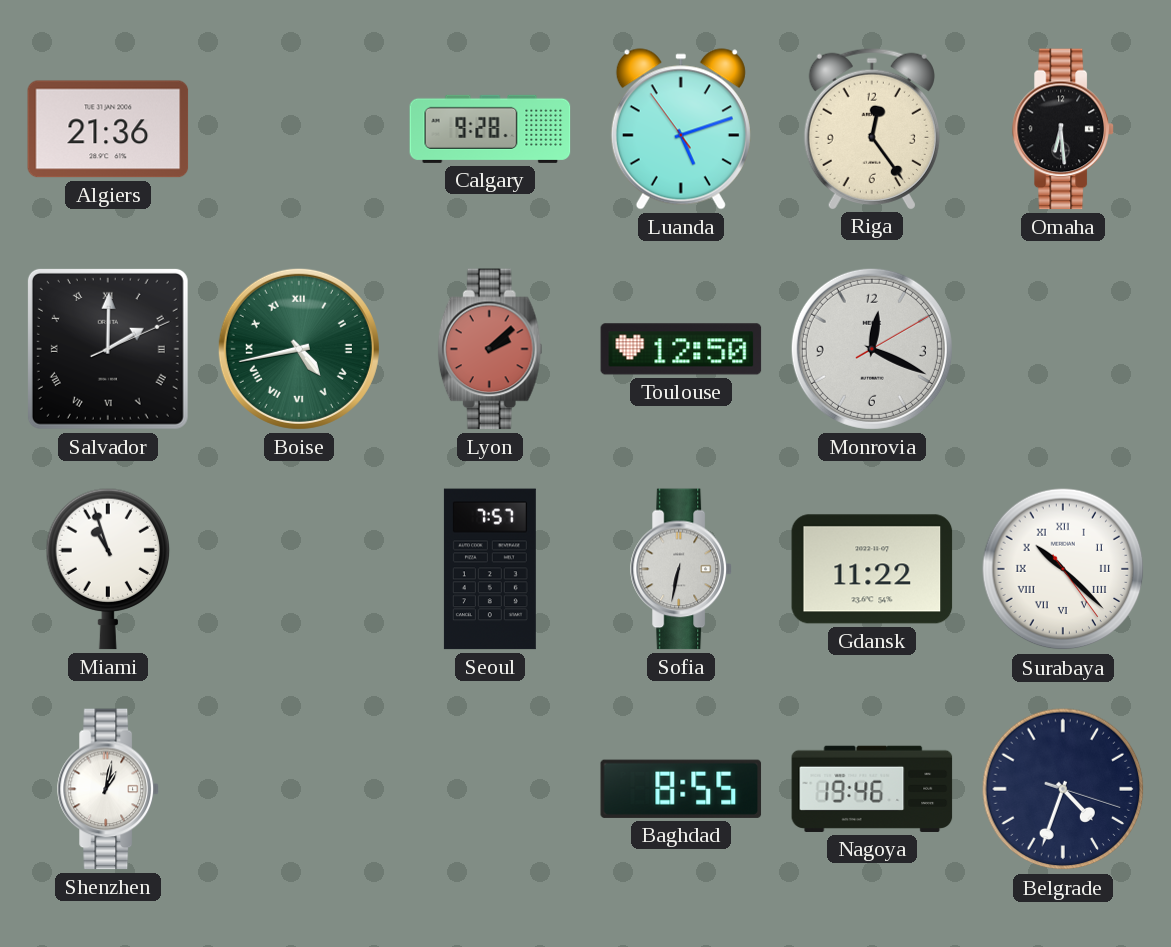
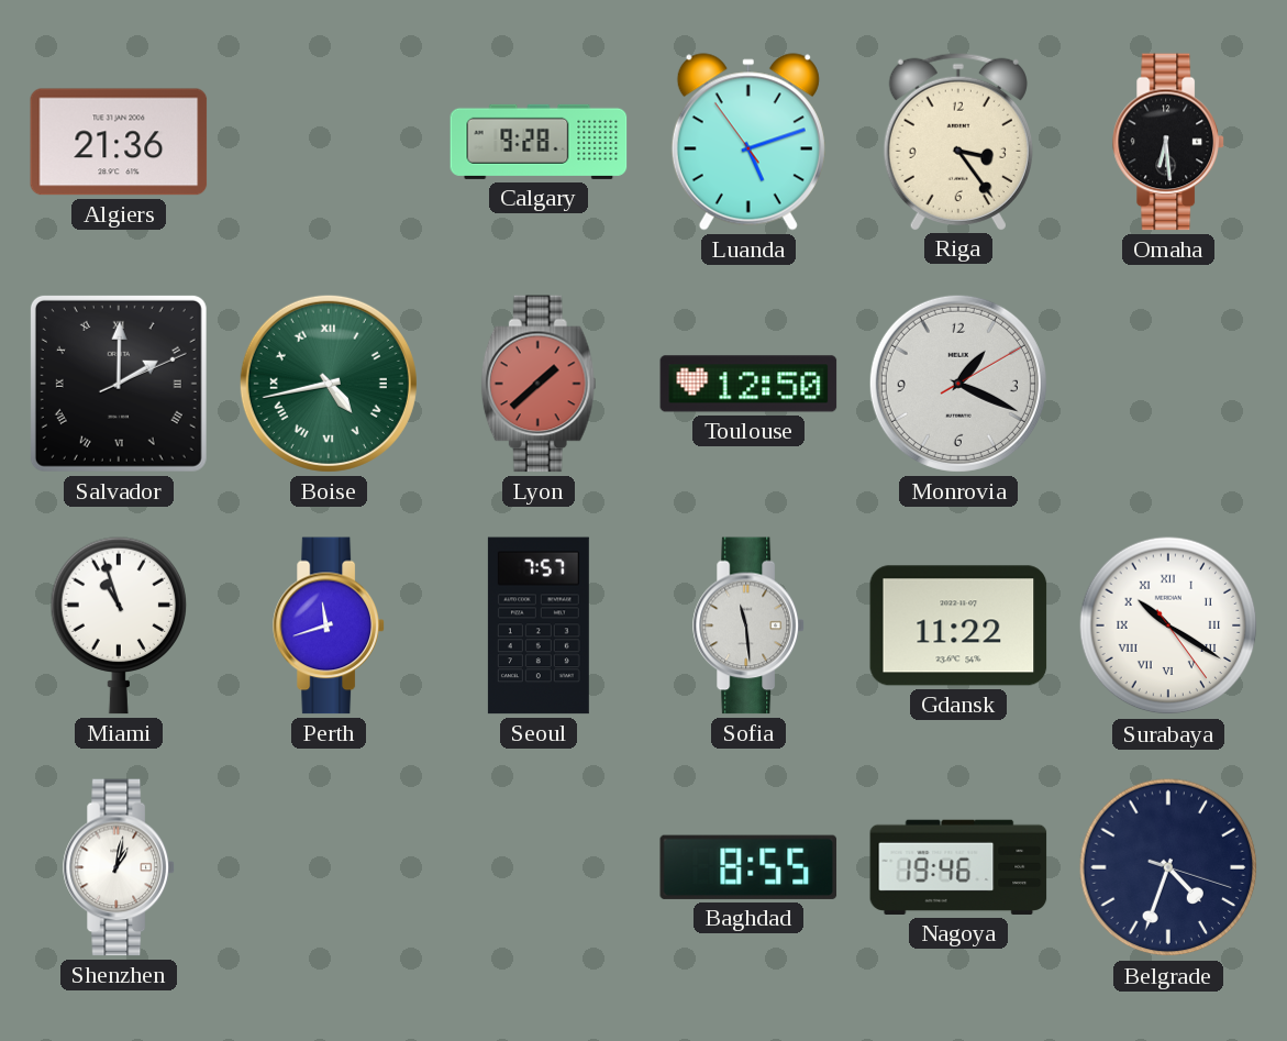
Riga: 12:24 -> 3:24 (958, 141)
Lyon: 2:08 -> 1:38 (539, 384)
Monrovia: 12:19 -> 1:19 (958, 384)
Perth: none -> 11:42 (329, 625)
Sofia: 6:32 -> 11:29 (748, 625)
Surabaya: 10:22 -> 10:20 (1168, 625)
